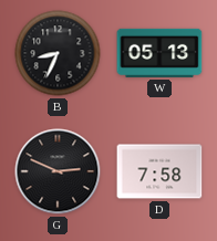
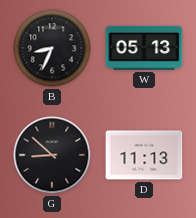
G: 2:49 -> 8:52 (52, 155)
D: 7:58 -> 11:13 (144, 155)
